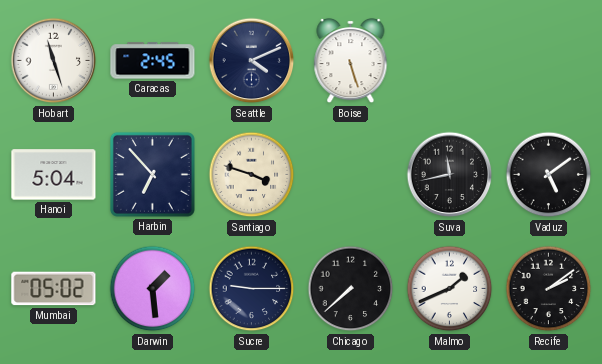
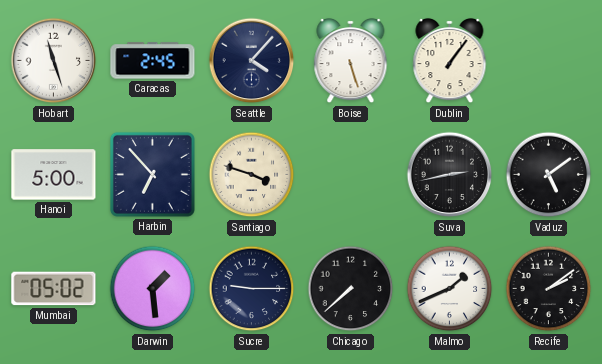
Seattle: 4:11 -> 4:07 (252, 61)
Dublin: none -> 1:06 (450, 61)
Hanoi: 5:04 -> 5:00 (54, 175)
Suva: 11:43 -> 2:43 (450, 175)
